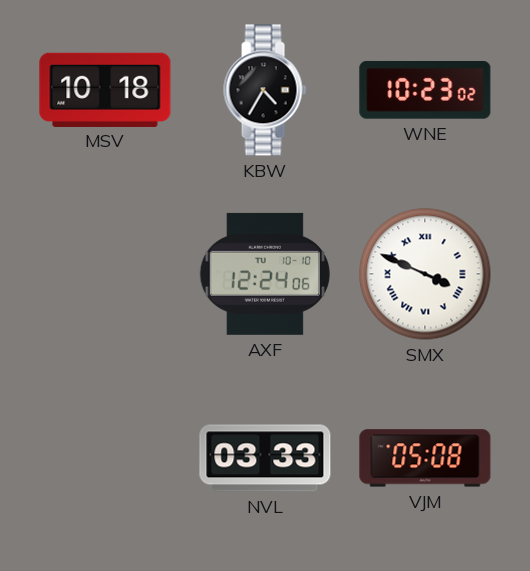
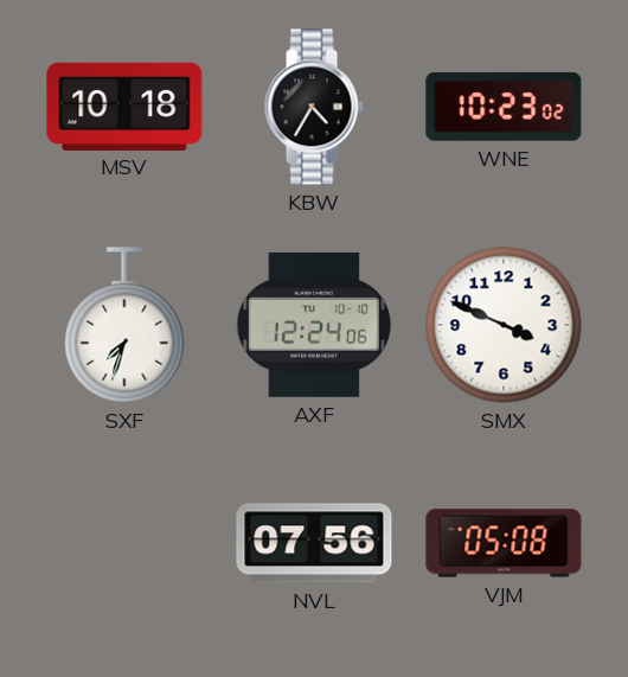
SXF: none -> 7:33 (124, 325)
SMX numerals: Roman -> Arabic (504, 325)
NVL: 03:33 -> 07:56 (314, 543)
